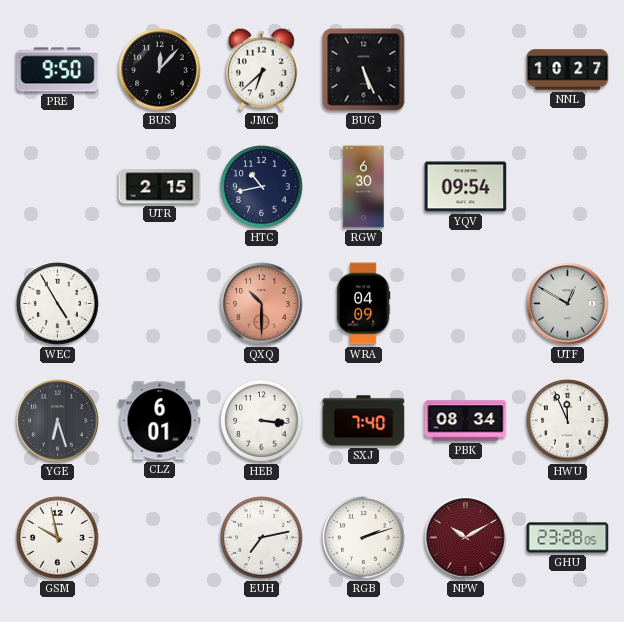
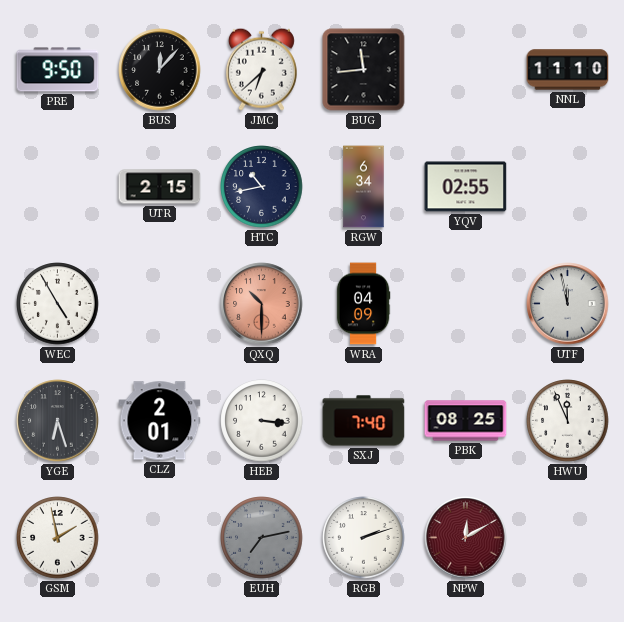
BUG: 5:26 -> 11:44 (364, 70)
NNL: 10:27 -> 11:10 (568, 70)
RGW: 6:30 -> 6:34 (364, 187)
YQV: 09:54 -> 02:55 (466, 187)
UTF: 12:50 -> 11:58 (568, 304)
CLZ: 6:01 -> 2:01 (160, 421)
PBK: 08:34 -> 08:25 (466, 421)
GSM: 9:58 -> 1:58 (58, 538)
EUH dial: white -> grey (262, 538)
NPW: 10:10 -> 12:10 (466, 538)
GHU: 23:28 -> none (568, 538)
